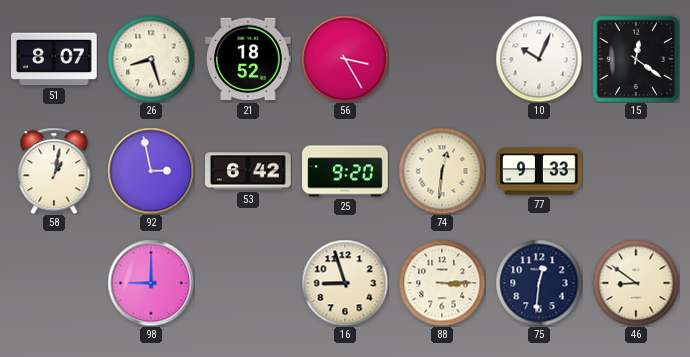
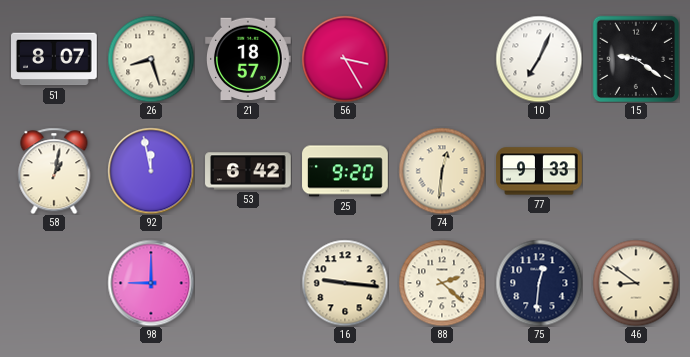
21: 18:52 -> 18:57 (249, 59)
10: 10:04 -> 7:04 (539, 59)
15: 12:21 -> 9:21 (636, 59)
92: 2:58 -> 11:58 (151, 171)
16: 8:57 -> 9:16 (345, 283)
88: 3:15 -> 2:22 (442, 283)
